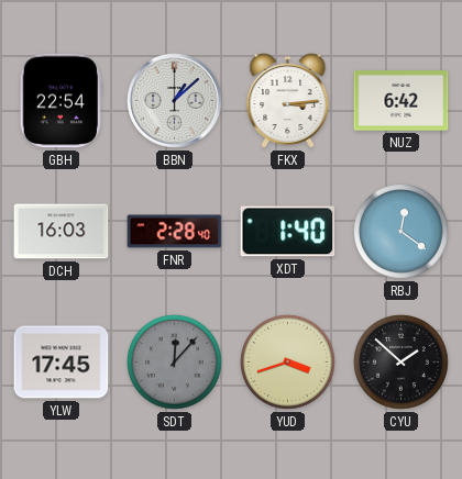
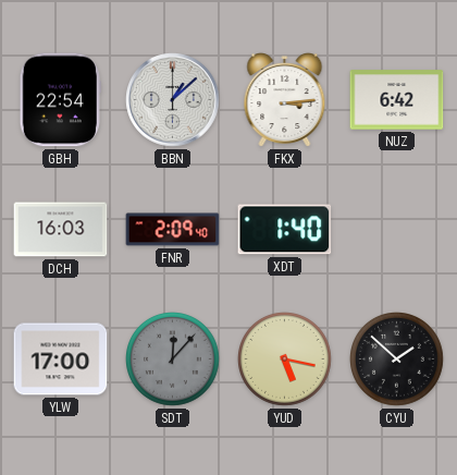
FNR: 2:28 -> 2:09 (173, 230)
RBJ: 12:21 -> none (402, 232)
YLW: 17:45 -> 17:00 (61, 360)
YUD: 3:42 -> 5:17 (285, 360)
